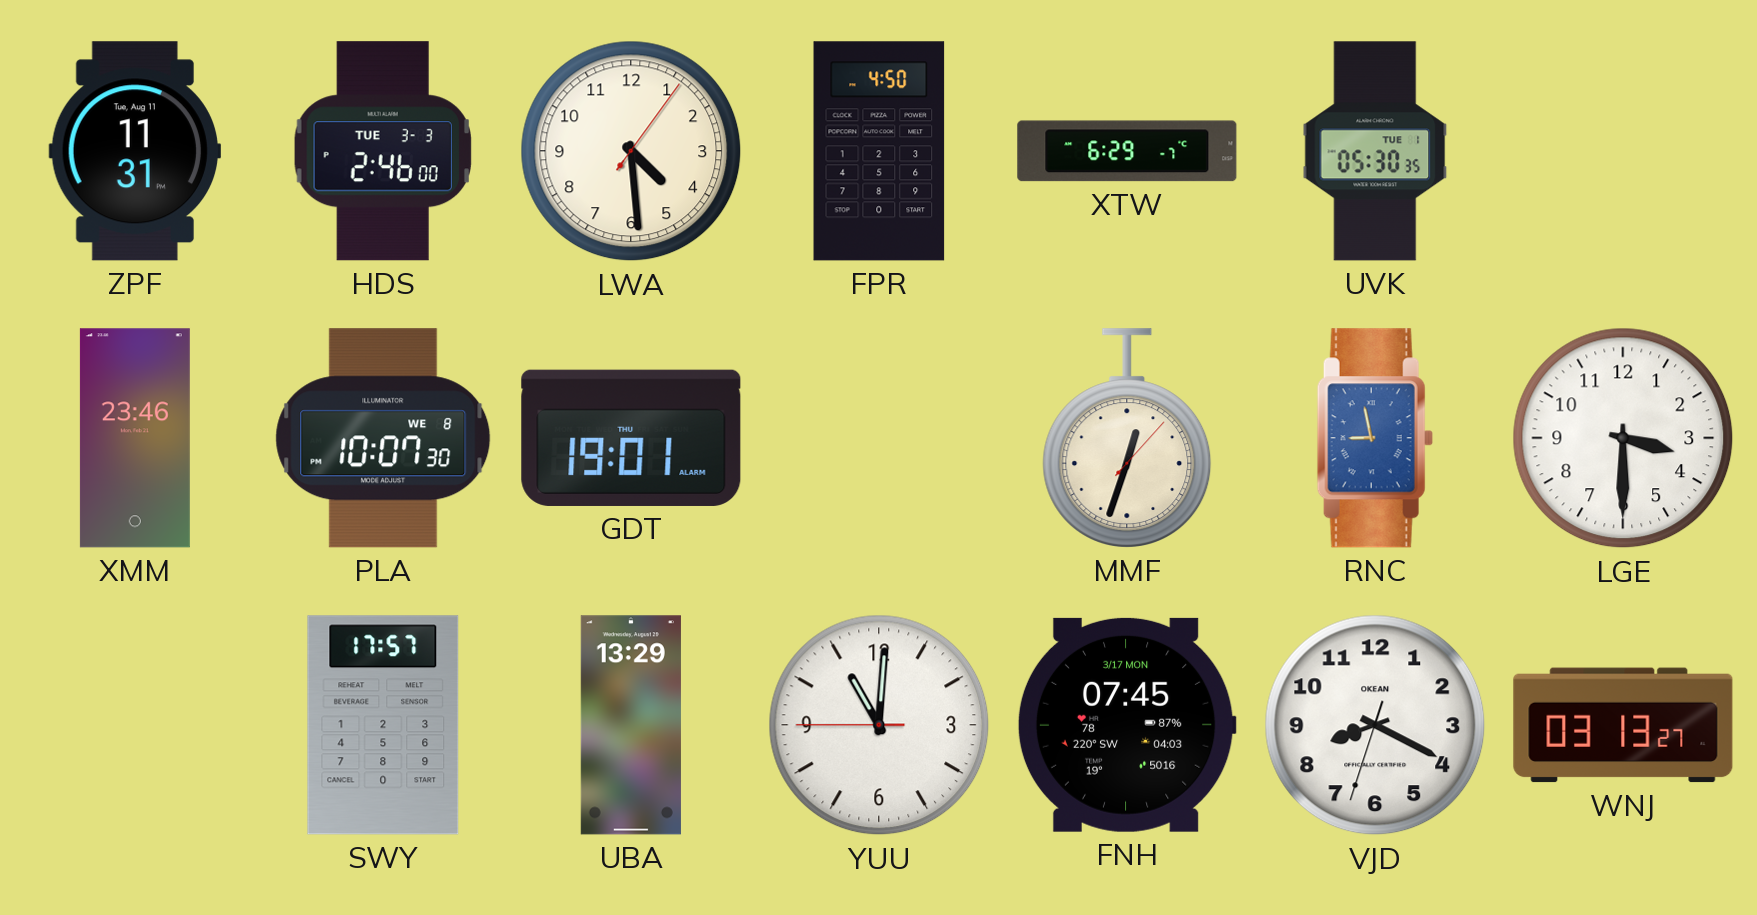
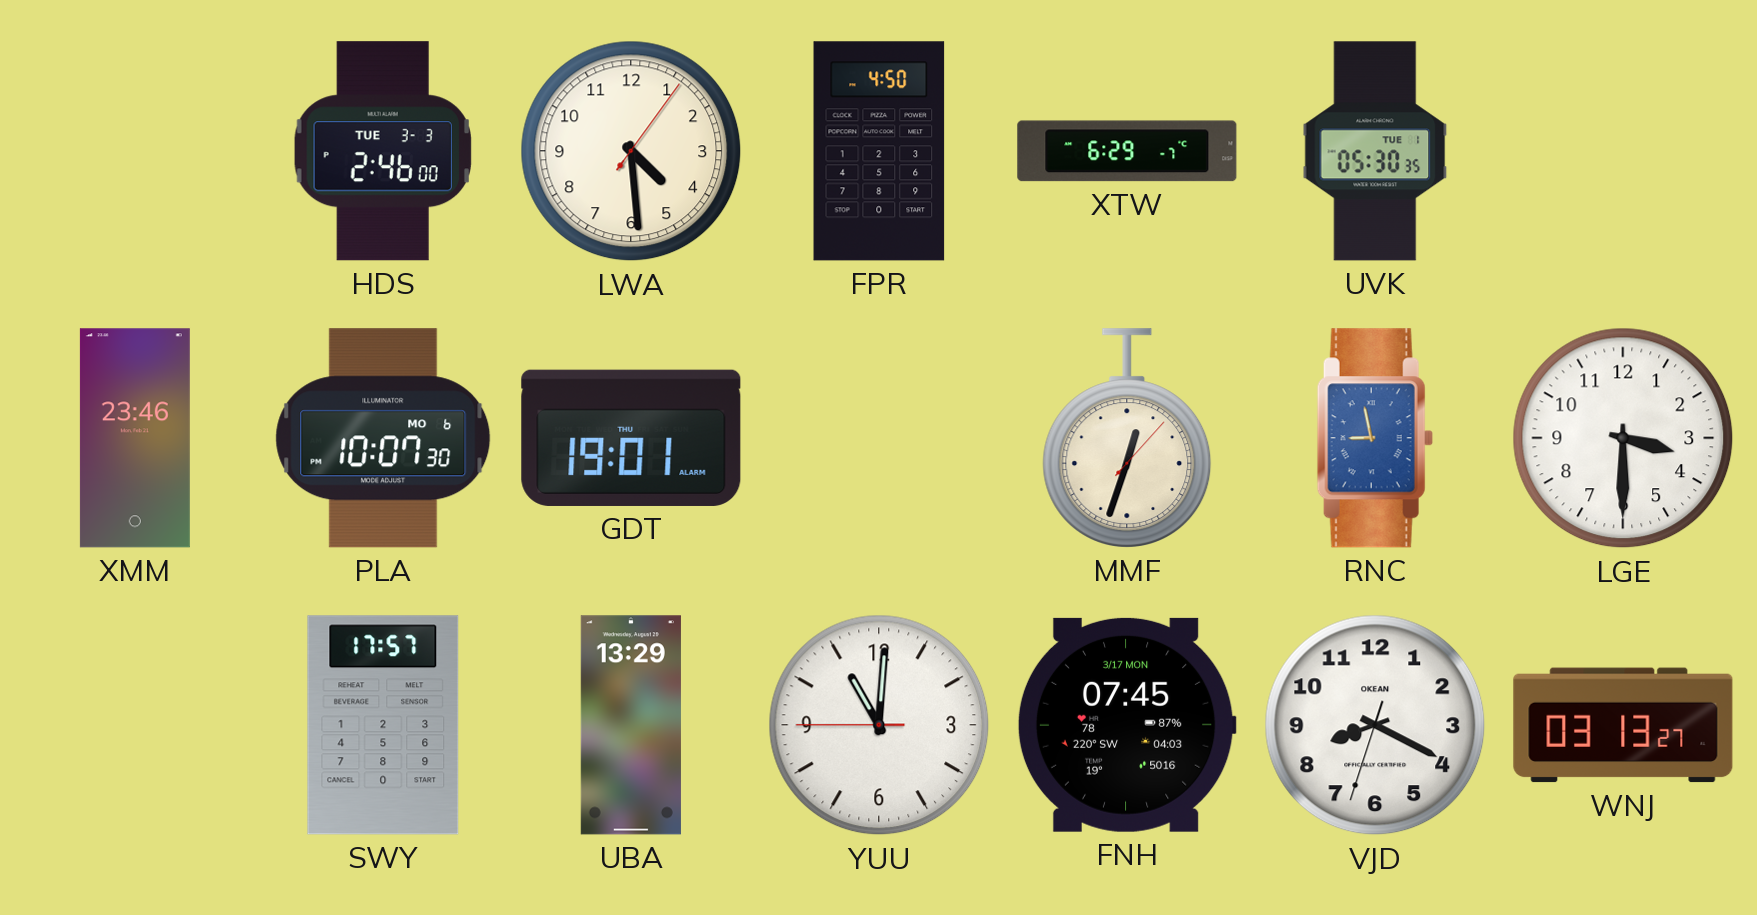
ZPF: 11:31 -> none (134, 151)
PLA date: WE 8 -> MO 6 (383, 438)
